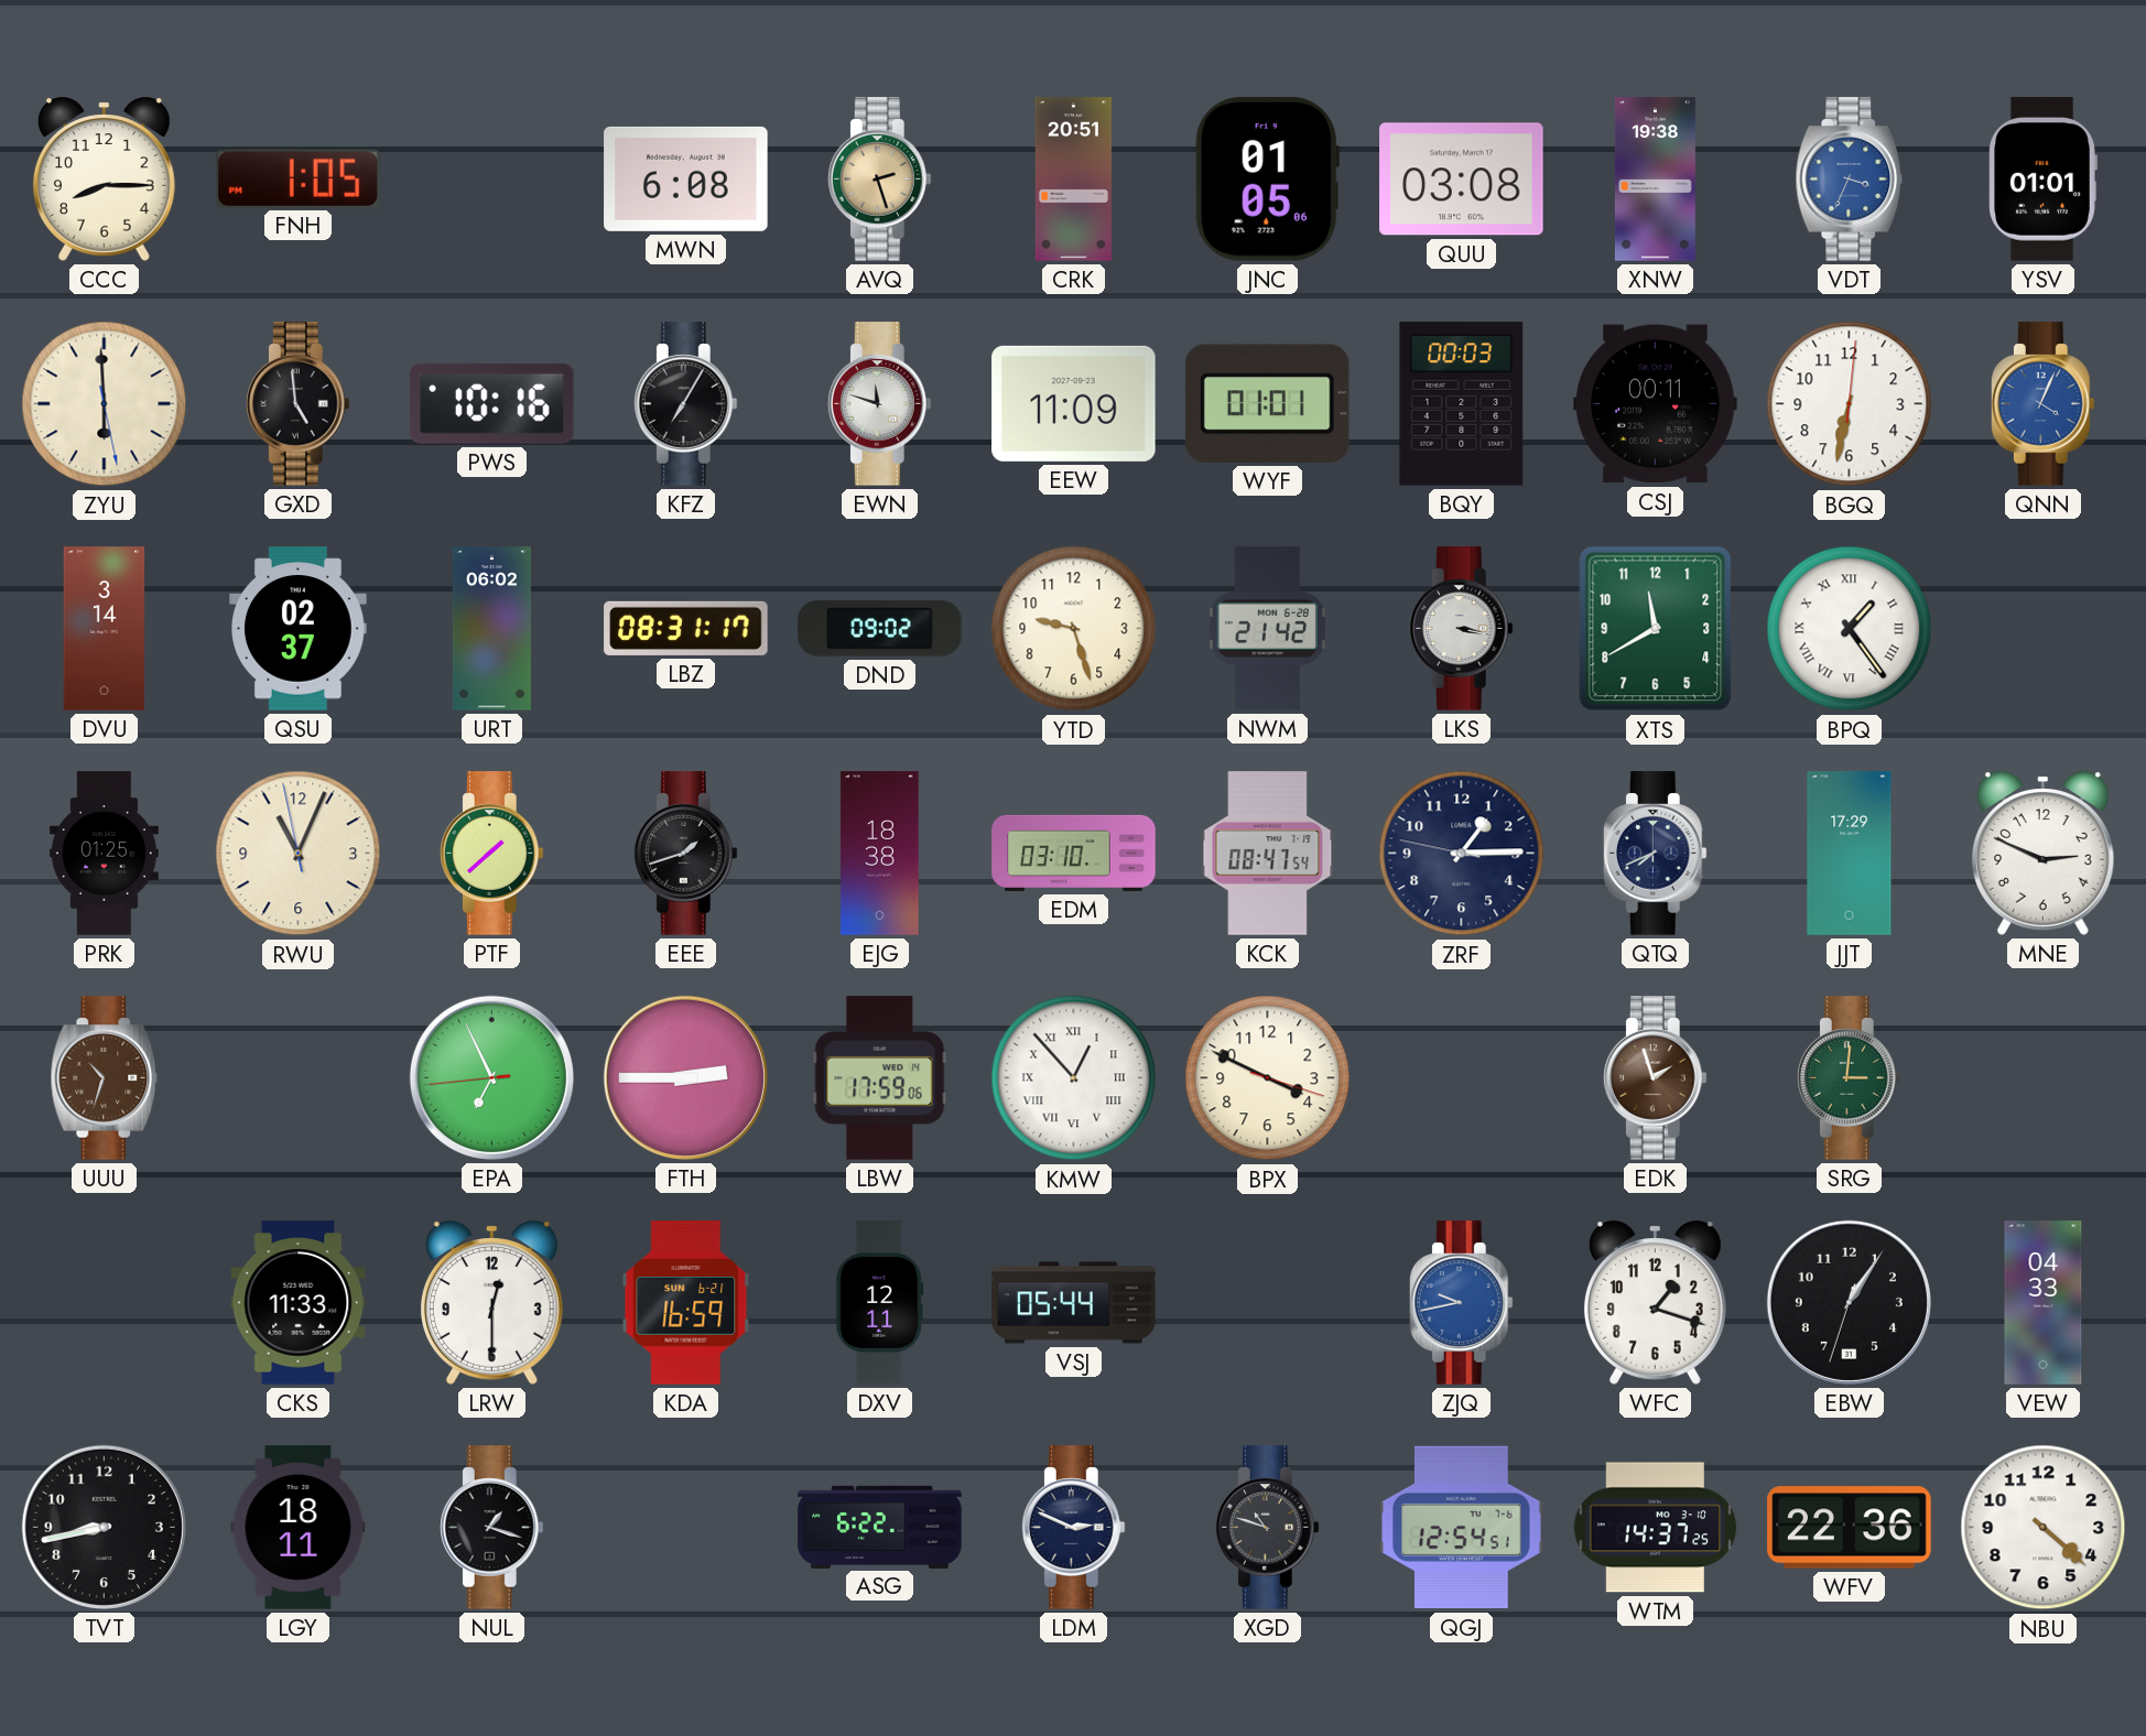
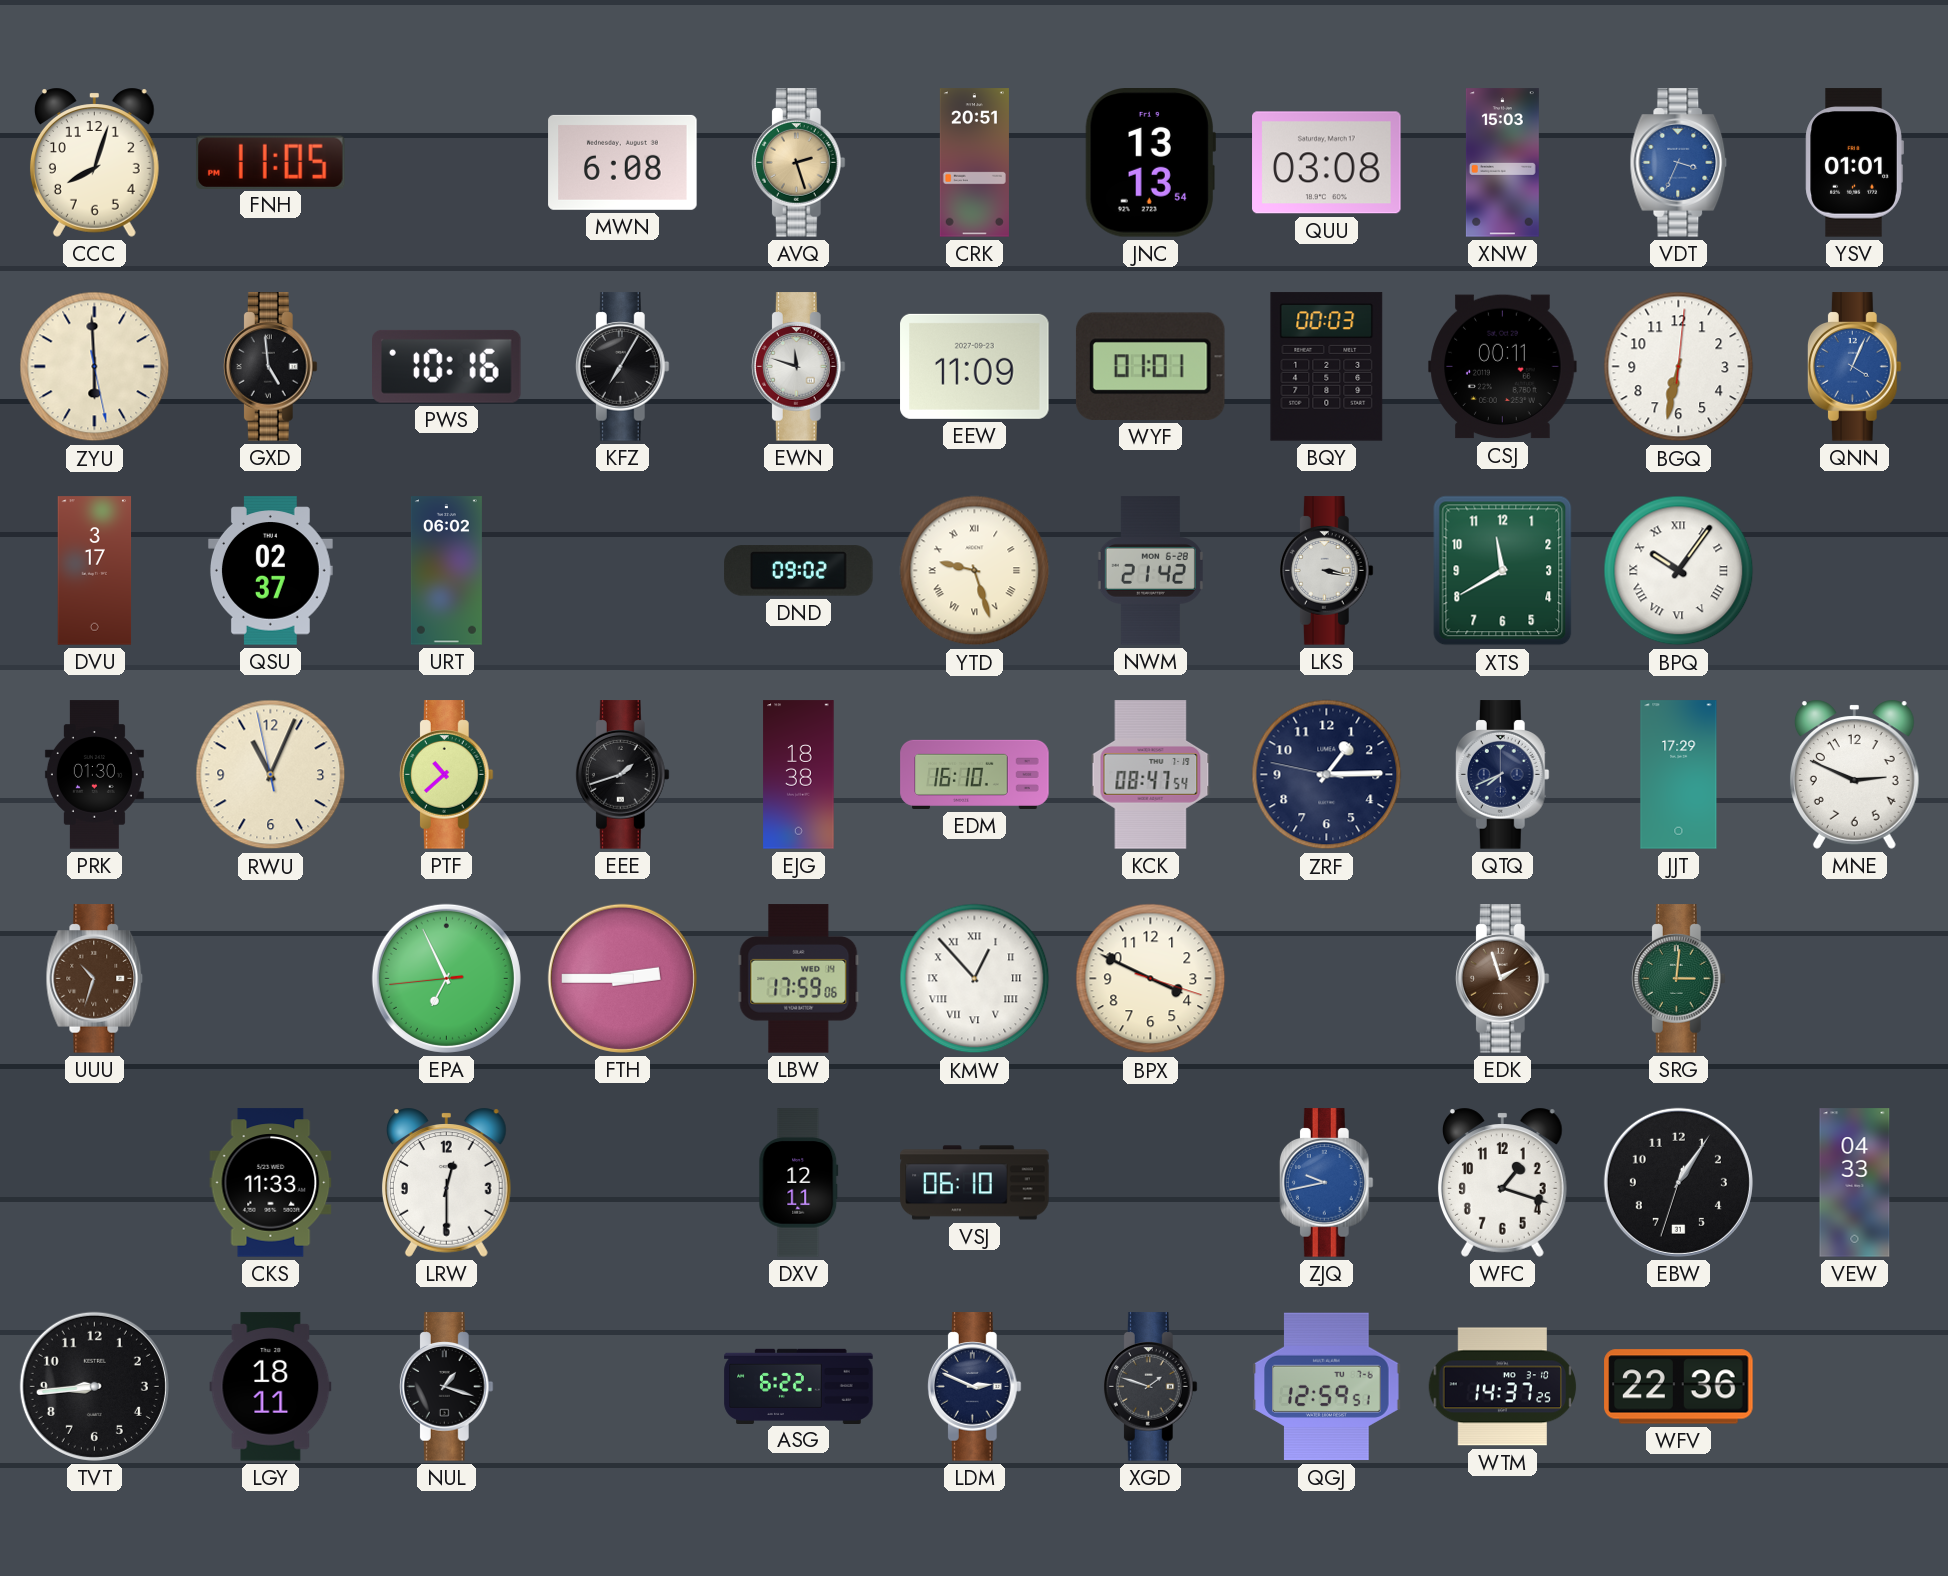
CCC: 8:15 -> 8:03 (94, 162)
FNH: 1:05 -> 11:05 (270, 162)
JNC: 01:05 -> 13:13 (1150, 163)
XNW: 19:38 -> 15:03 (1502, 163)
DVU: 3:14 -> 3:17 (95, 571)
LBZ: 08:31 -> none (686, 628)
YTD numerals: Arabic -> Roman (975, 571)
BPQ: 1:24 -> 10:06 (1679, 571)
PRK: 01:25 -> 01:30 (94, 775)
PTF: 1:38 -> 10:38 (446, 775)
EDM: 03:10 -> 16:10 (975, 774)
KDA: 16:59 -> none (686, 1303)
VSJ: 05:44 -> 06:10 (975, 1183)
TVT: 8:43 -> 8:44 (94, 1386)
XGD: 10:48 -> 1:48 (1150, 1387)
QGJ: 12:54 -> 12:59 (1327, 1387)
NBU: 4:22 -> none (2044, 1528)
